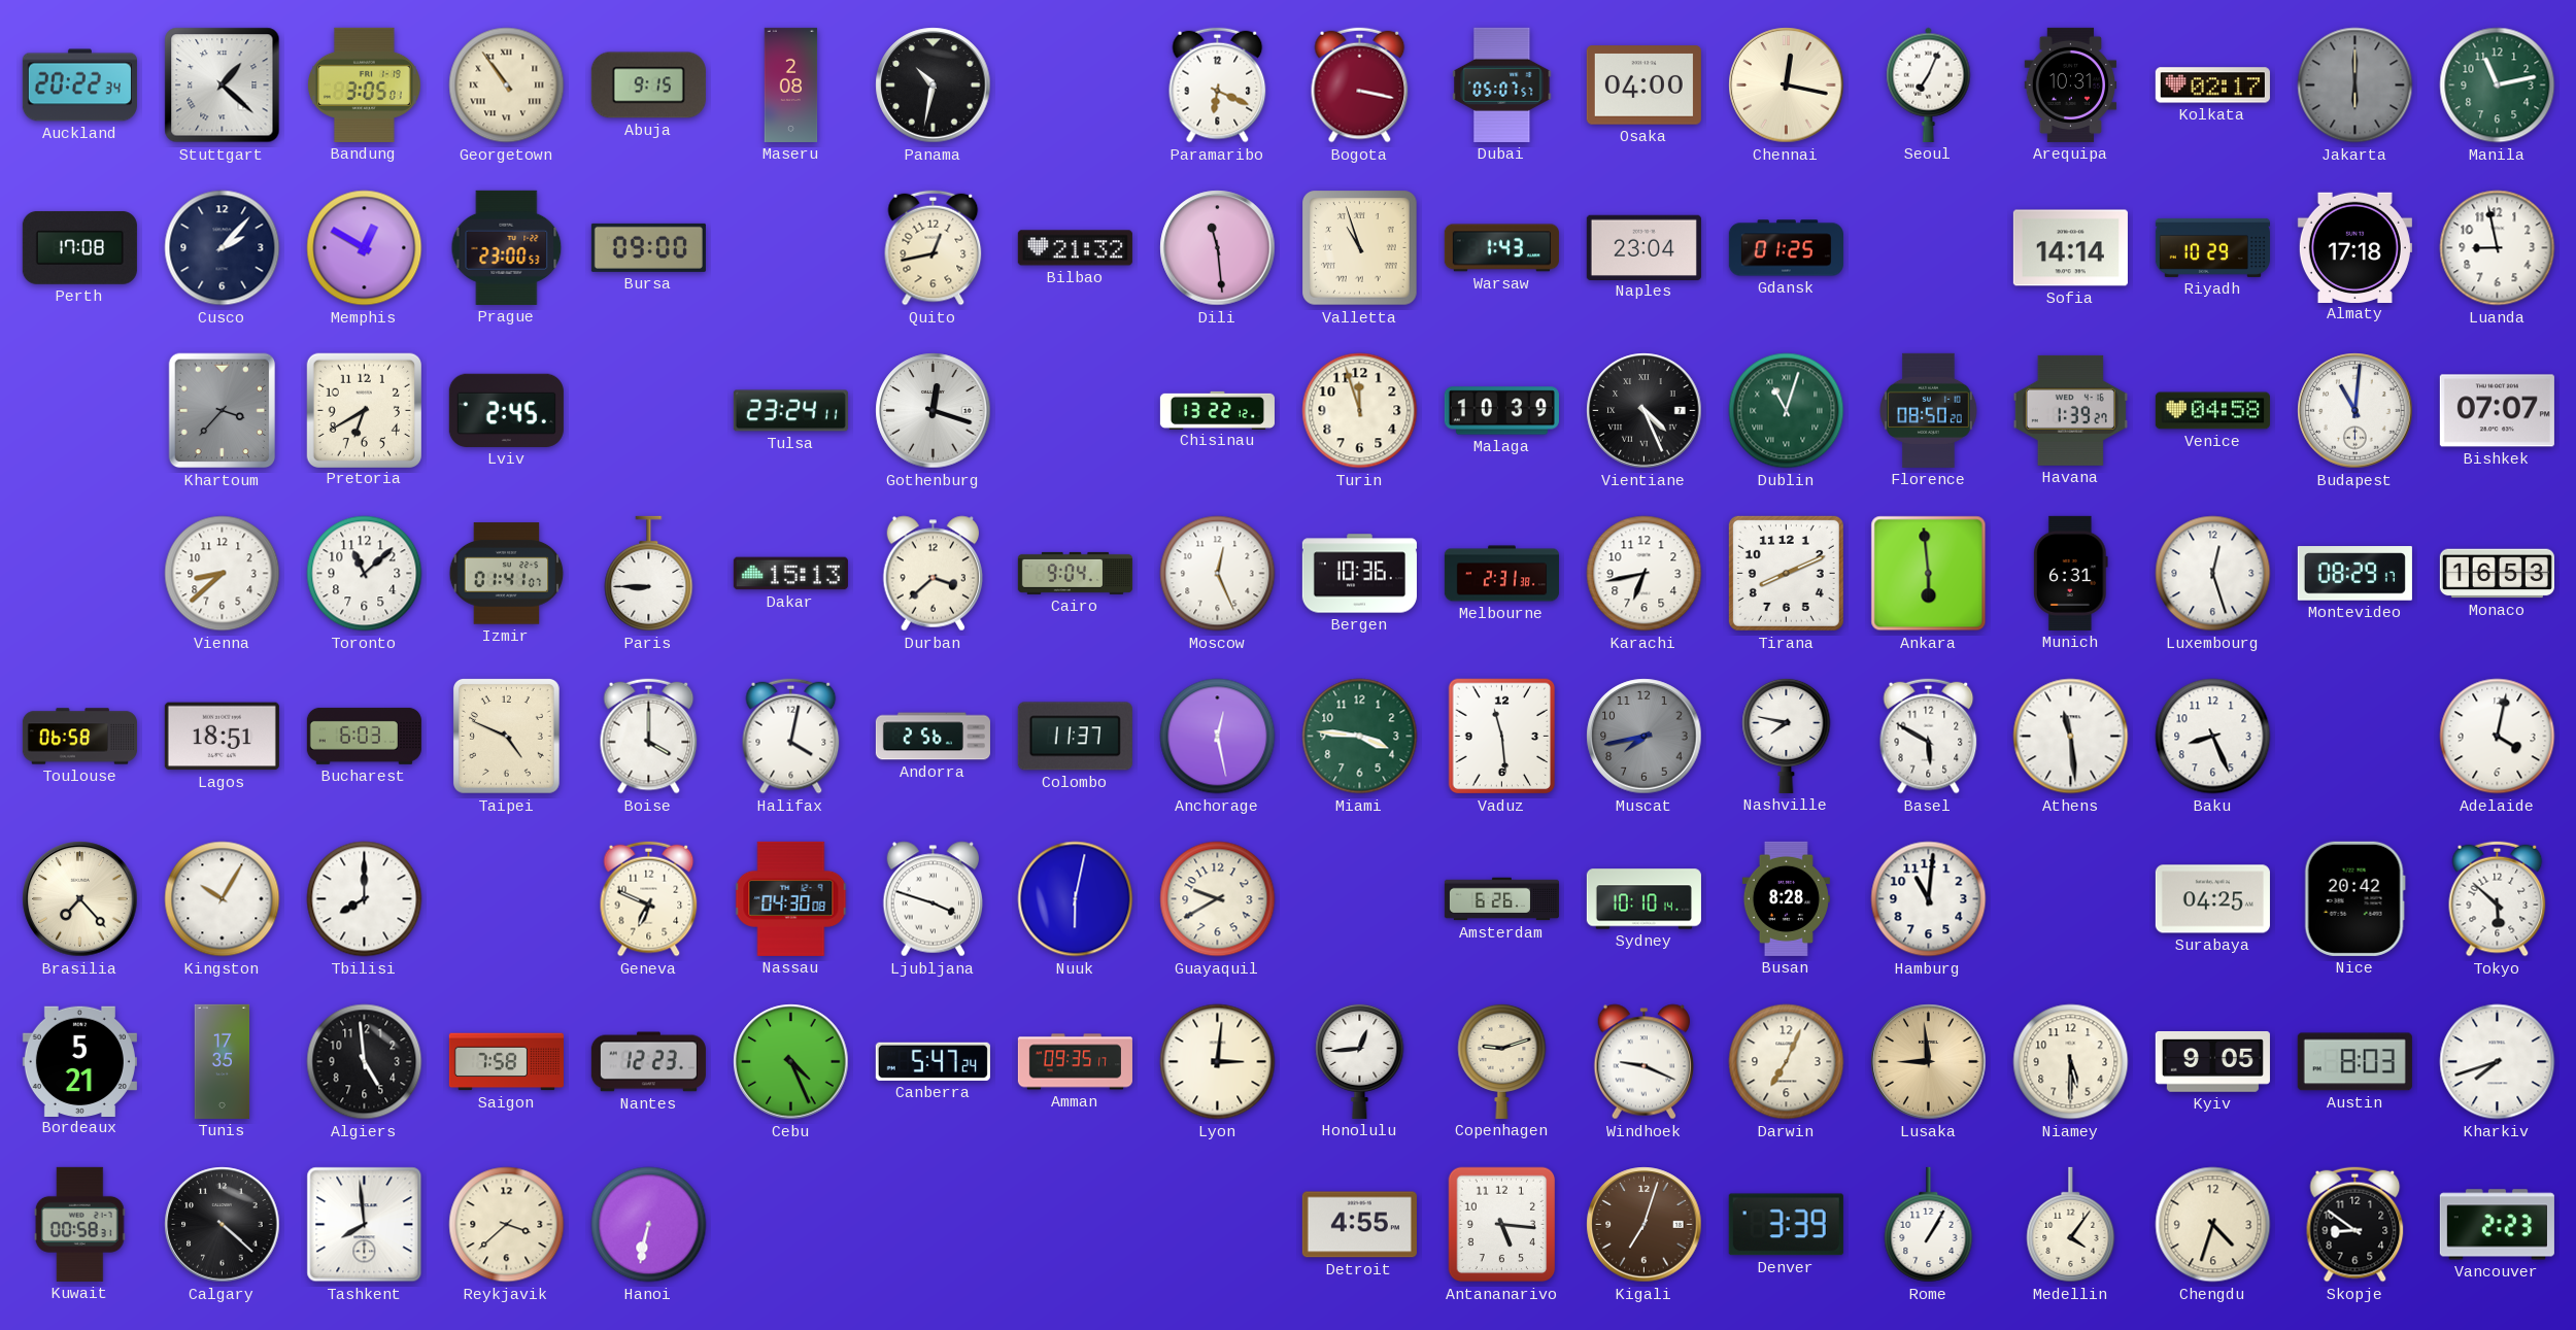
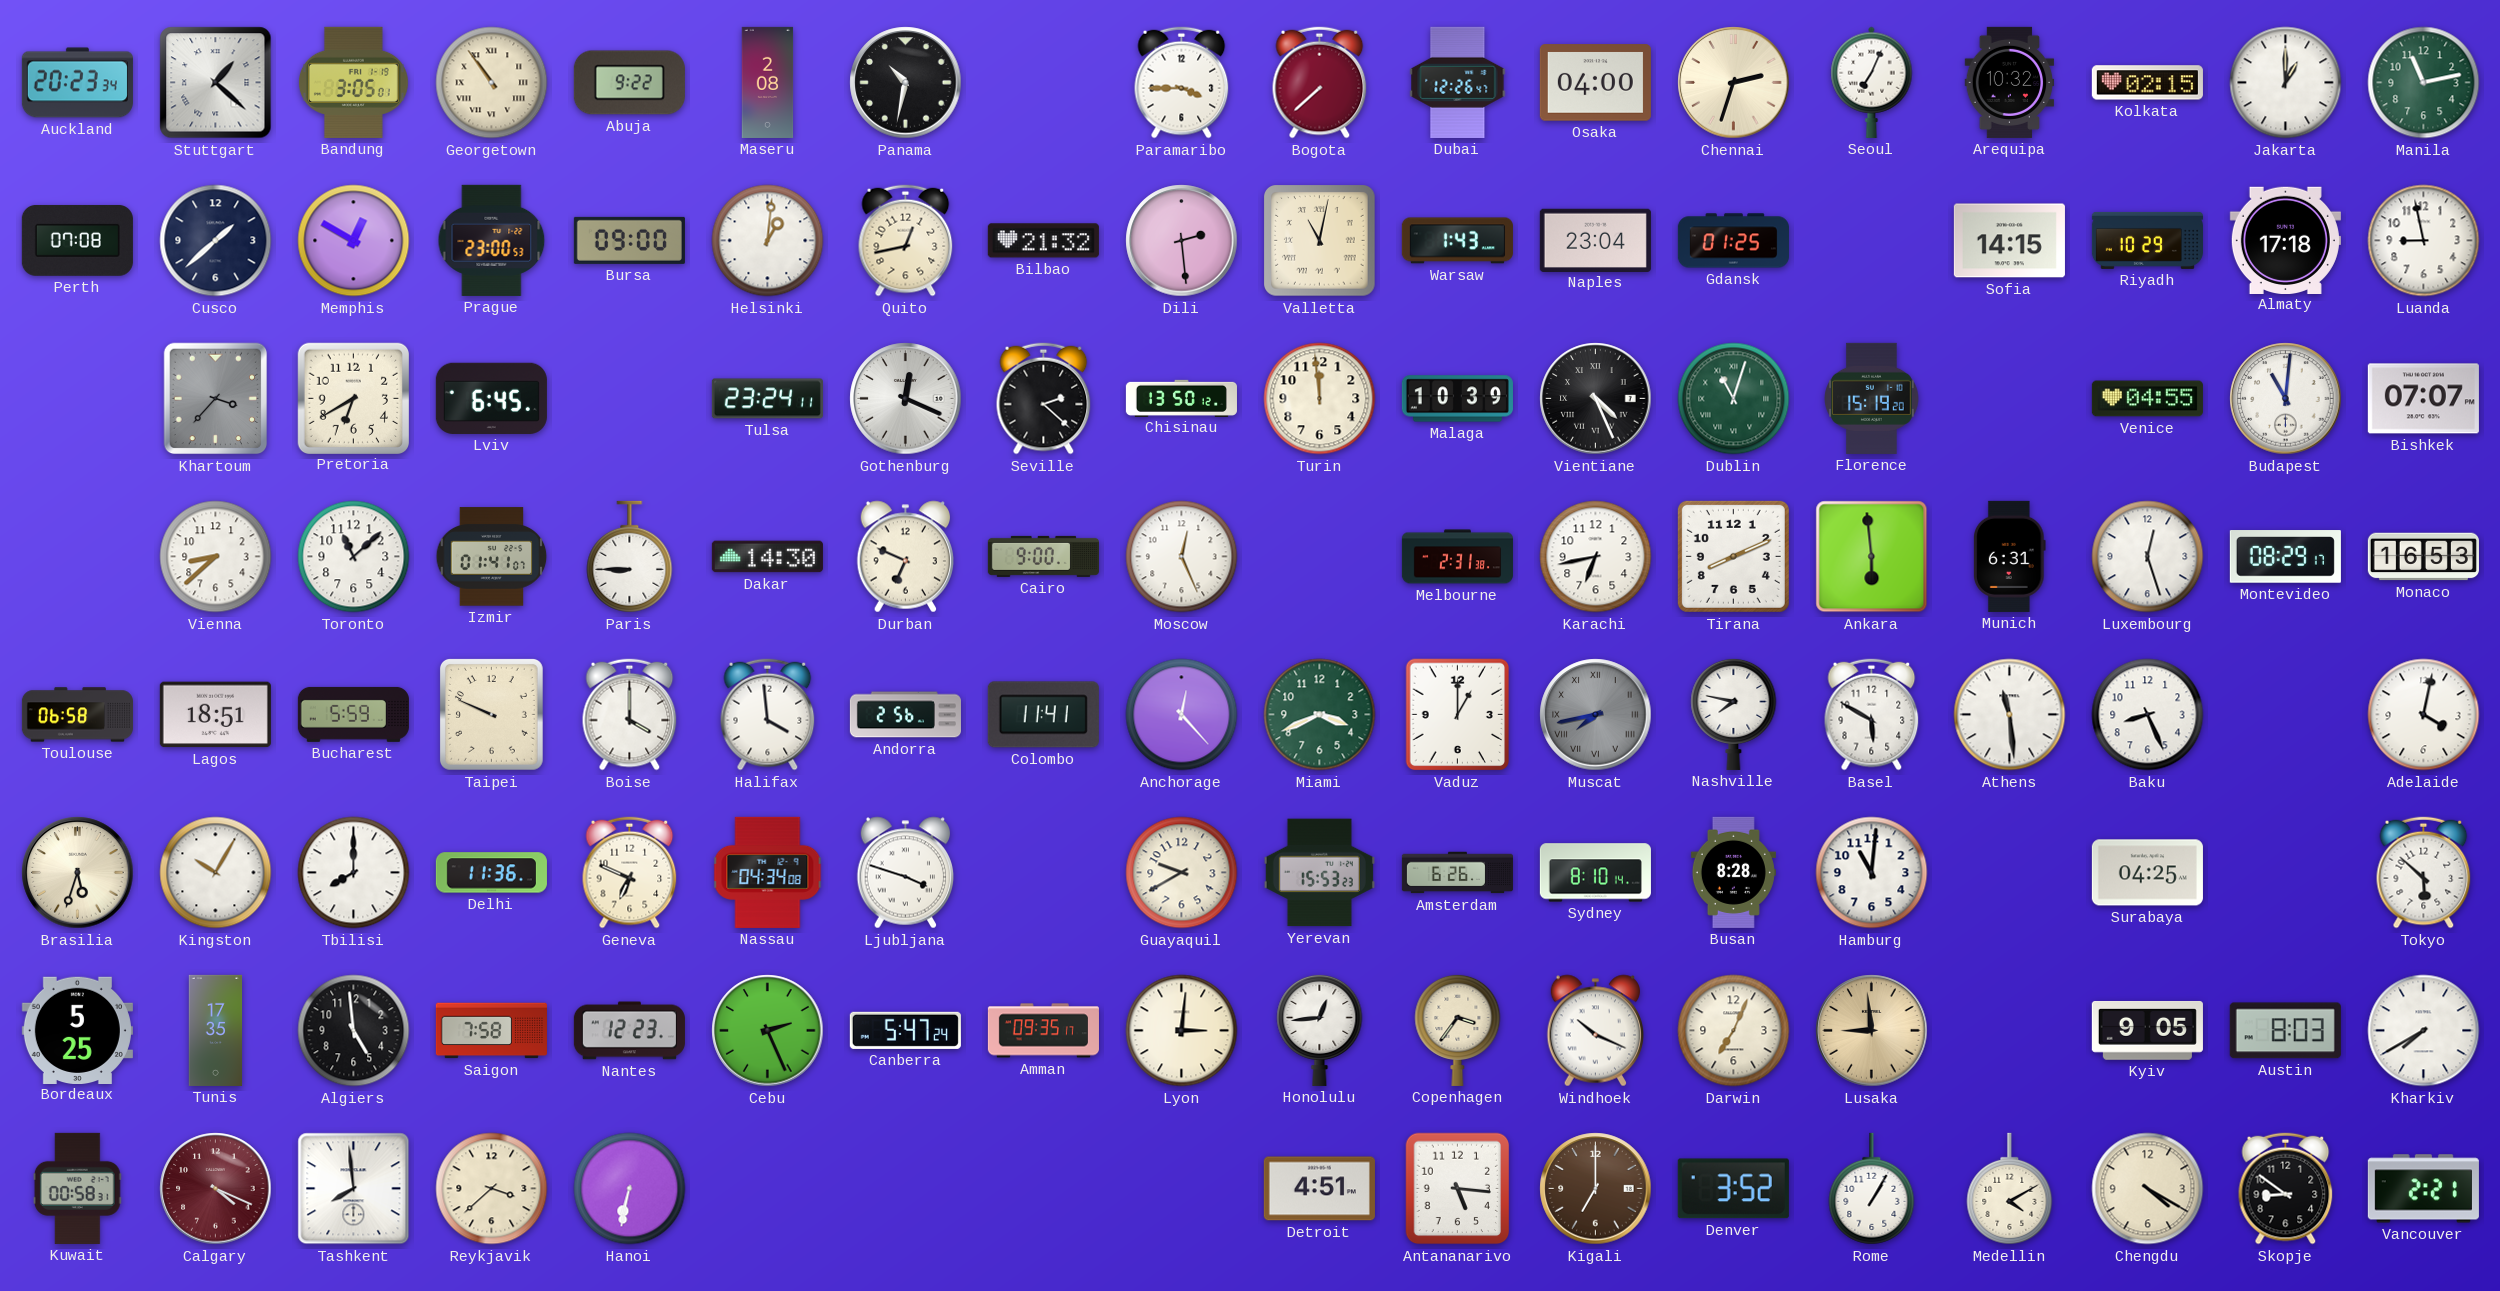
Auckland: 20:22 -> 20:23 (77, 83)
Abuja: 9:15 -> 9:22 (629, 83)
Paramaribo: 6:19 -> 3:45 (1182, 83)
Bogota: 3:17 -> 7:38 (1320, 83)
Dubai: 05:07 -> 12:26 (1458, 82)
Chennai: 12:17 -> 2:33 (1734, 83)
Arequipa: 10:31 -> 10:32 (2010, 82)
Kolkata: 02:17 -> 02:15 (2147, 83)
Jakarta: 6:00 -> 1:00 (2286, 83)
Jakarta dial: grey -> white (2286, 83)
Perth: 17:08 -> 07:08 (77, 240)
Cusco: 2:07 -> 1:38 (216, 241)
Helsinki: none -> 1:01 (768, 241)
Dili: 11:29 -> 2:29 (1182, 241)
Valletta: 10:57 -> 11:02 (1320, 241)
Sofia: 14:14 -> 14:15 (2009, 241)
Lviv: 2:45 -> 6:45 (491, 398)
Gothenburg: 12:18 -> 12:19 (906, 399)
Seville: none -> 2:22 (1044, 399)
Chisinau: 13:22 -> 13:50 (1181, 398)
Turin: 11:57 -> 11:59 (1320, 399)
Florence: 08:50 -> 15:19 (1872, 398)
Havana: 1:39 -> none (2070, 410)
Venice: 04:58 -> 04:55 (2147, 399)
Dakar: 15:13 -> 14:30 (767, 557)
Durban: 3:38 -> 6:49 (906, 557)
Cairo: 9:04 -> 9:00 (1043, 556)
Bergen: 10:36 -> none (1359, 574)
Bucharest: 6:03 -> 5:59 (353, 714)
Taipei: 4:49 -> 9:49 (491, 714)
Halifax: 4:02 -> 3:59 (768, 715)
Colombo: 11:37 -> 11:41 (1043, 715)
Anchorage: 12:28 -> 12:23 (1182, 715)
Miami: 3:46 -> 3:41 (1320, 715)
Vaduz: 11:29 -> 1:00 (1458, 715)
Muscat numerals: Arabic -> Roman (1596, 715)
Brasilia: 7:23 -> 5:33 (78, 873)
Delhi: none -> 11:36 (491, 873)
Nassau: 04:30 -> 04:34 (768, 872)
Nuuk: 6:02 -> none (1076, 899)
Yerevan: none -> 15:53 (1319, 873)
Sydney: 10:10 -> 8:10 (1595, 873)
Nice: 20:42 -> none (2354, 898)
Bordeaux: 5:21 -> 5:25 (77, 1030)
Cebu: 4:26 -> 2:26 (768, 1031)
Copenhagen: 9:12 -> 3:36 (1458, 1030)
Windhoek: 9:19 -> 10:19 (1596, 1031)
Niamey: 5:30 -> none (2071, 1062)
Kharkiv: 7:42 -> 7:40 (2424, 1031)
Calgary: 4:22 -> 4:19 (216, 1189)
Calgary dial: black -> burgundy (216, 1189)
Detroit: 4:55 -> 4:51 (1319, 1189)
Kigali: 7:03 -> 7:00 (1596, 1189)
Denver: 3:39 -> 3:52 (1733, 1189)
Medellin: 4:06 -> 4:10 (2010, 1189)
Chengdu: 4:33 -> 4:20 (2148, 1189)
Vancouver: 2:23 -> 2:21 (2423, 1189)
